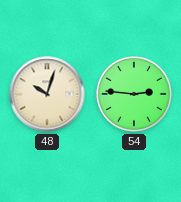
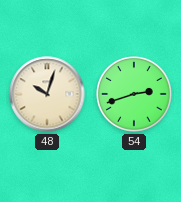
54: 2:46 -> 2:42 (134, 94)
